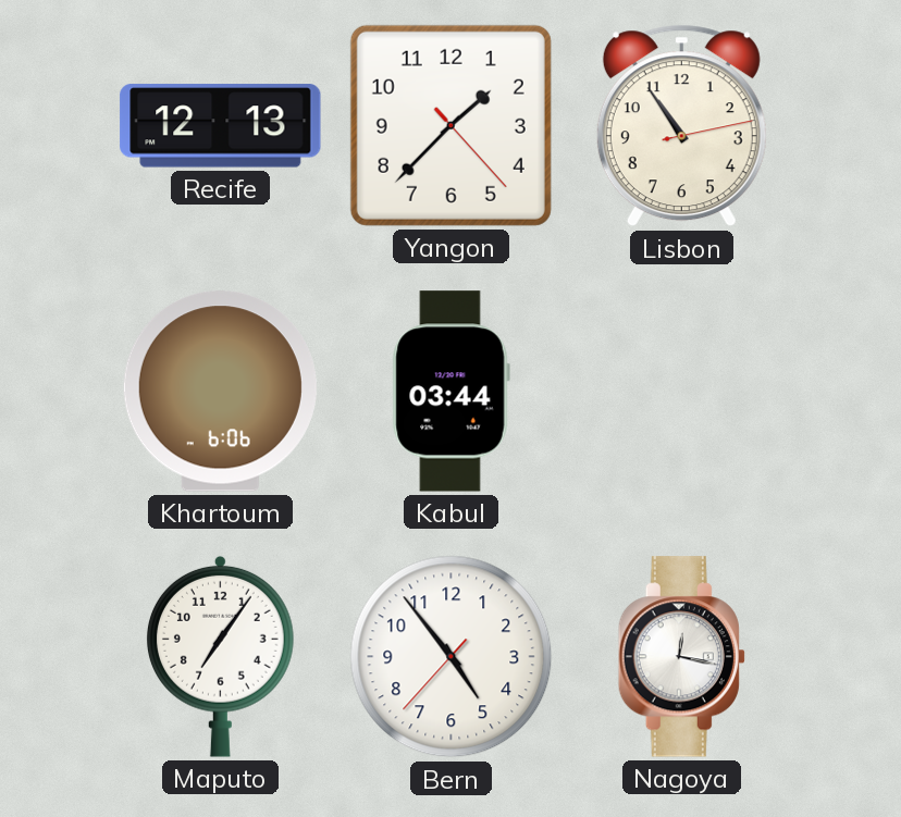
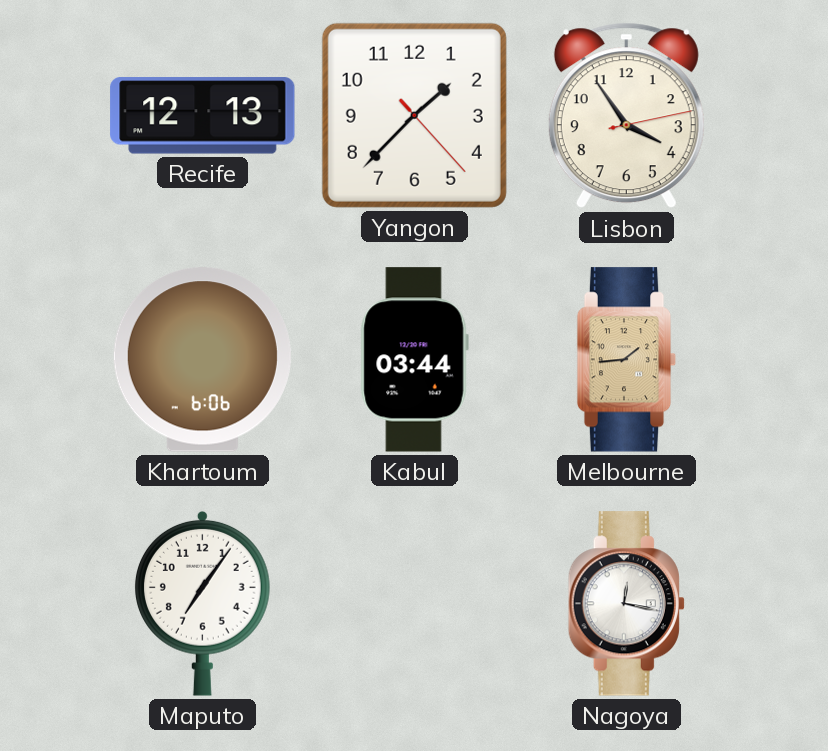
Lisbon: 10:54 -> 3:54 (626, 116)
Melbourne: none -> 1:44 (627, 360)
Bern: 4:53 -> none (452, 657)
